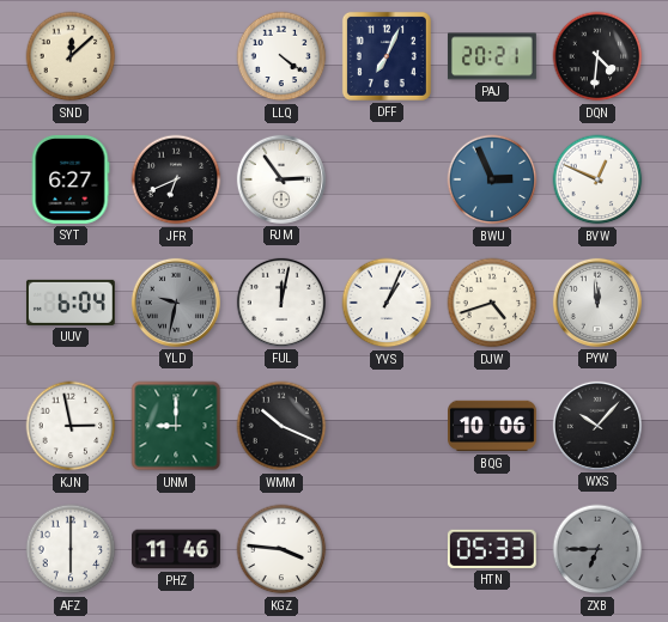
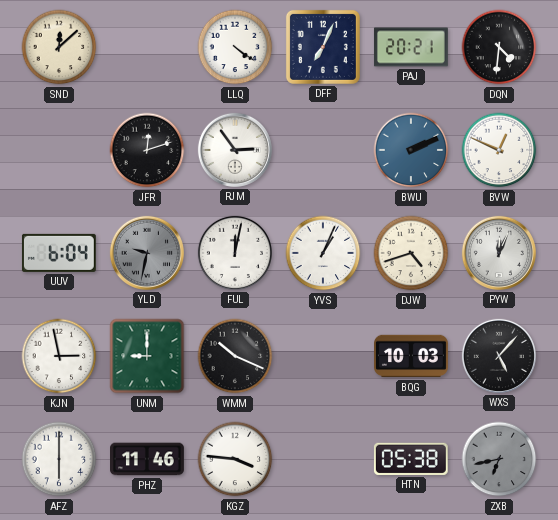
SYT: 6:27 -> none (71, 179)
JFR: 6:41 -> 12:12 (147, 150)
BWU: 2:56 -> 2:11 (411, 150)
PYW: 11:59 -> 12:04 (499, 253)
BQG: 10:06 -> 10:03 (412, 356)
WXS: 10:07 -> 5:07 (499, 356)
HTN: 05:33 -> 05:38 (411, 459)
ZXB: 6:45 -> 6:43 (499, 459)
